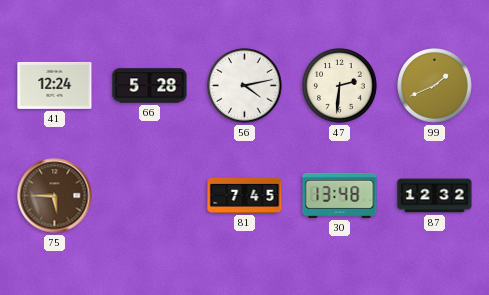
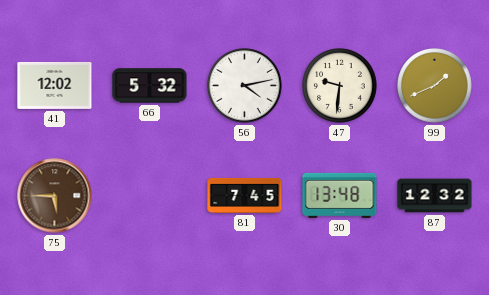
41: 12:24 -> 12:02 (55, 85)
66: 5:28 -> 5:32 (150, 86)
47: 2:31 -> 9:31 (340, 86)
